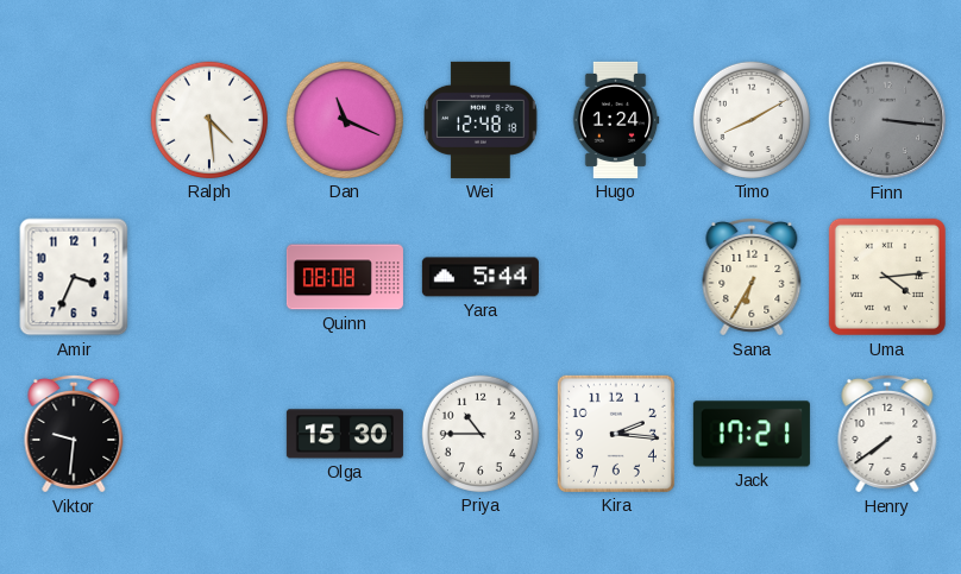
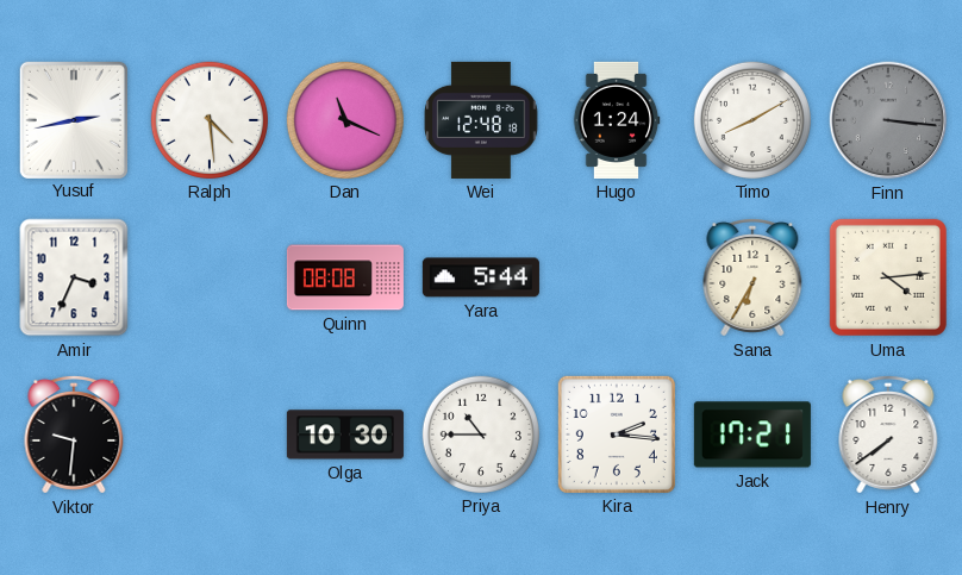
Yusuf: none -> 2:43 (74, 119)
Olga: 15:30 -> 10:30 (345, 435)
